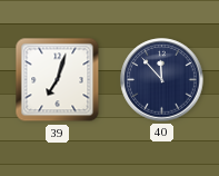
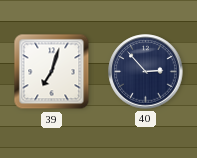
40: 11:53 -> 2:53 (146, 72)
